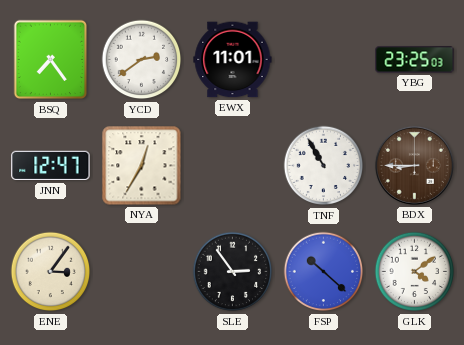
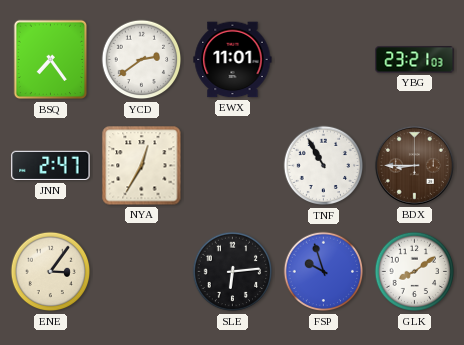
YBG: 23:25 -> 23:21 (415, 60)
JNN: 12:47 -> 2:47 (51, 166)
SLE: 2:54 -> 6:14 (233, 272)
FSP: 10:22 -> 9:57 (324, 272)
GLK: 4:09 -> 8:09 (415, 272)
